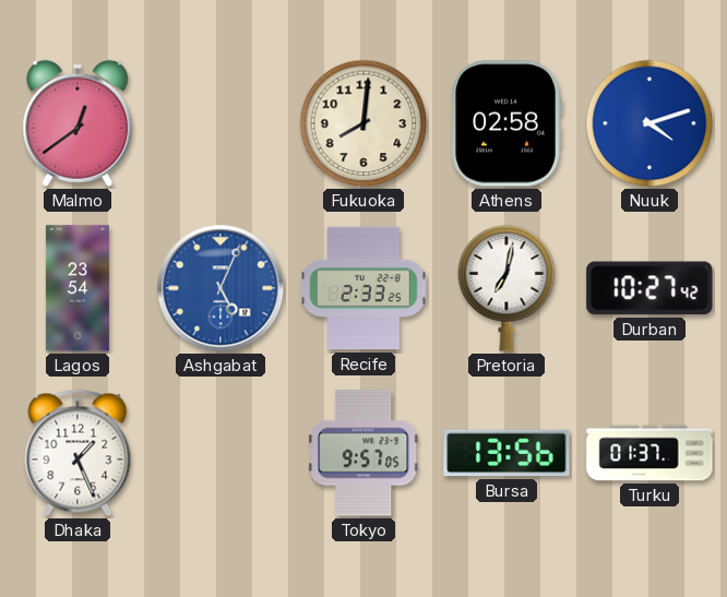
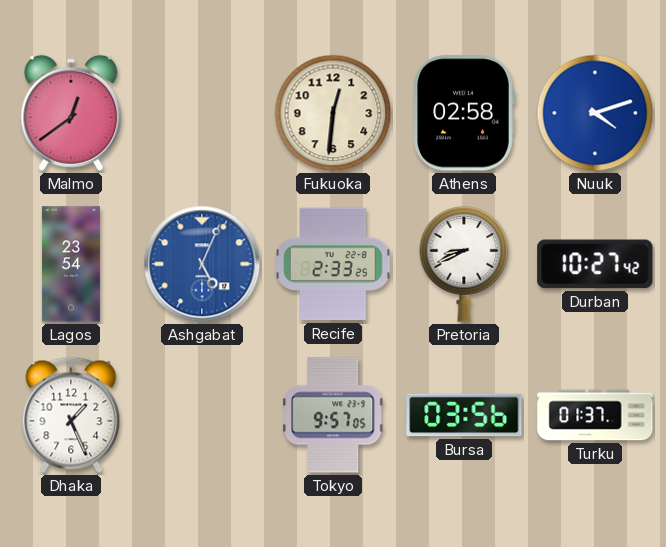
Fukuoka: 8:01 -> 12:31 (333, 113)
Pretoria: 7:02 -> 8:41 (464, 265)
Bursa: 13:56 -> 03:56 (464, 415)
